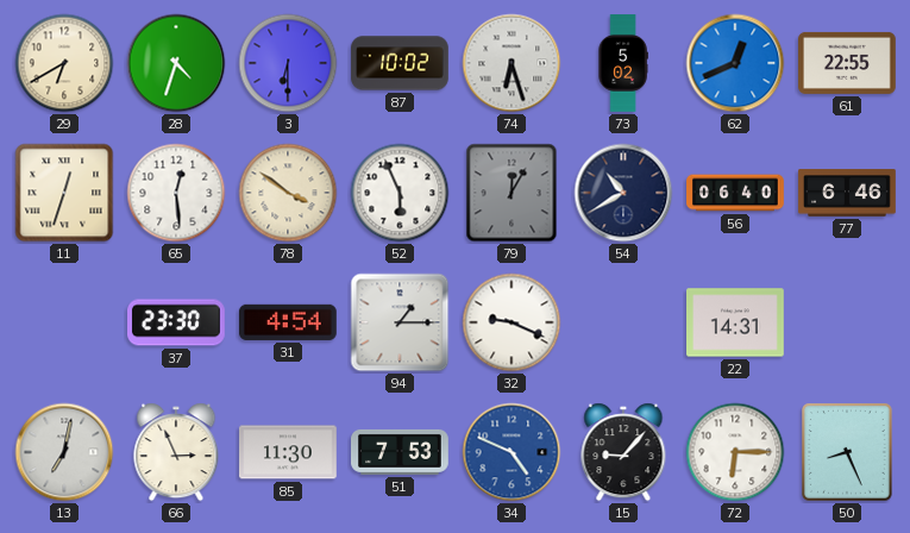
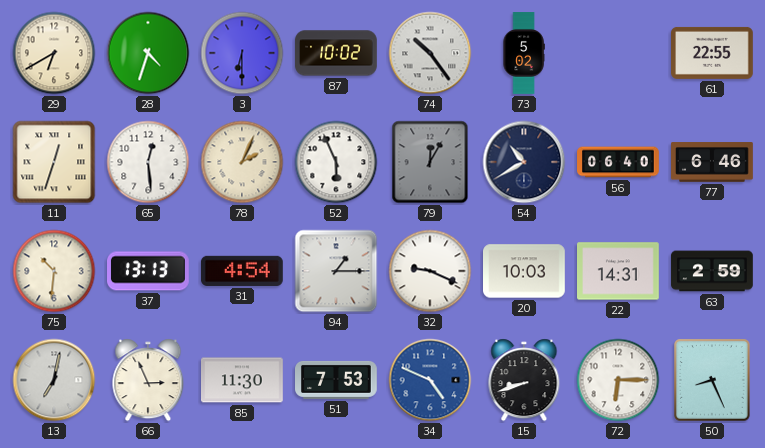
74: 6:27 -> 10:24 (430, 53)
62: 12:41 -> none (735, 63)
78: 3:51 -> 2:04 (242, 162)
75: none -> 10:31 (54, 271)
37: 23:30 -> 13:13 (149, 271)
20: none -> 10:03 (525, 271)
63: none -> 2:59 (712, 271)
15: 9:07 -> 8:42 (524, 380)
